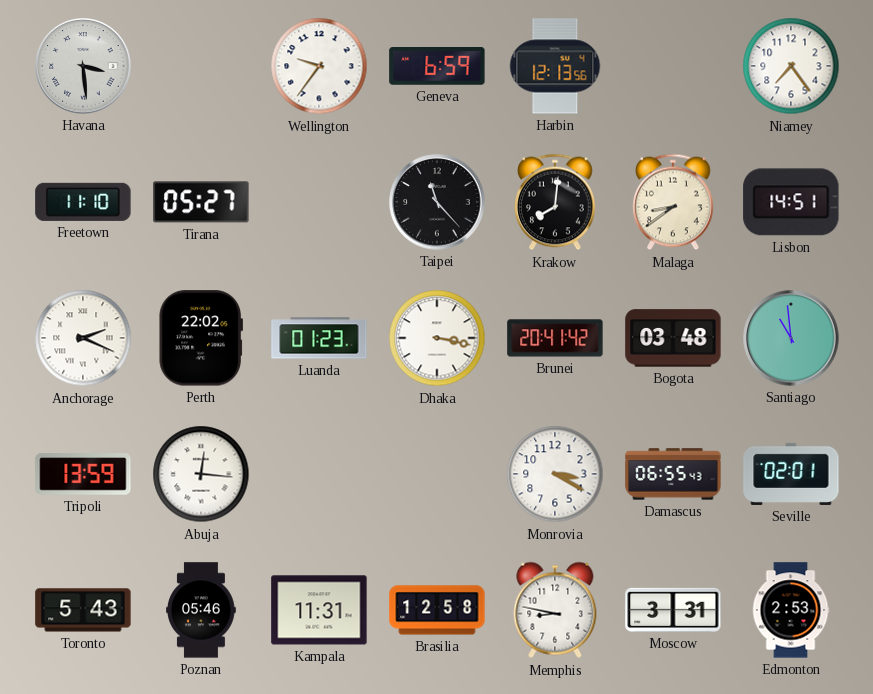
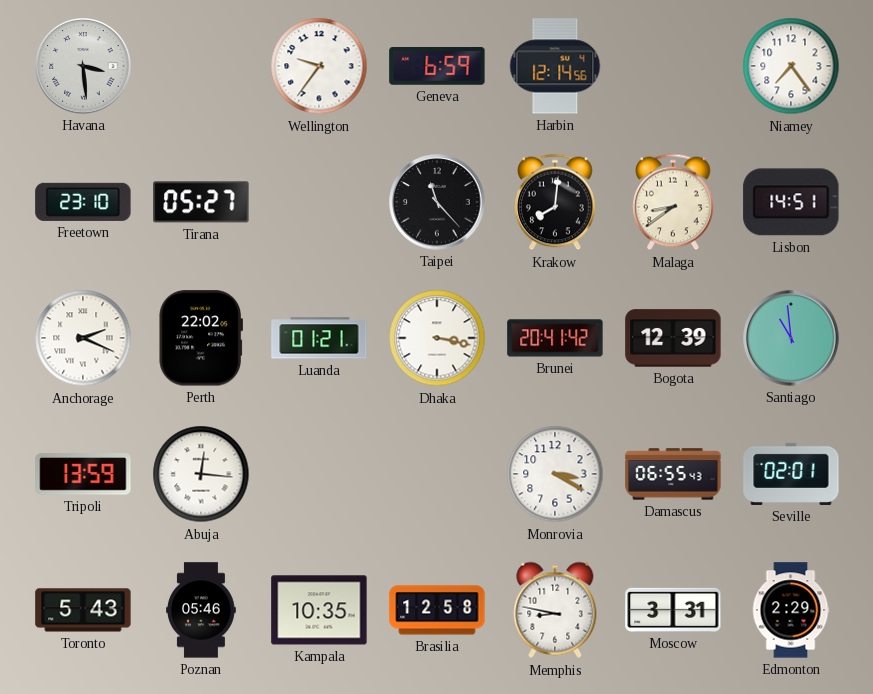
Harbin: 12:13 -> 12:14 (555, 66)
Freetown: 11:10 -> 23:10 (83, 202)
Luanda: 01:23 -> 01:21 (319, 338)
Bogota: 03:48 -> 12:39 (673, 338)
Kampala: 11:31 -> 10:35 (319, 610)
Edmonton: 2:53 -> 2:29 (791, 610)
